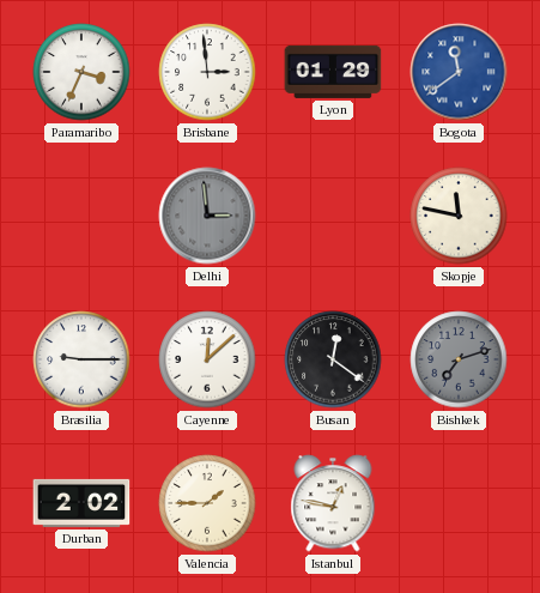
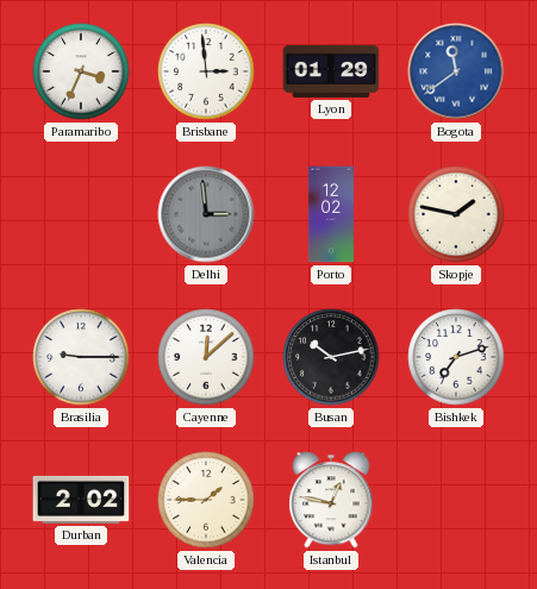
Porto: none -> 12:02 (331, 214)
Skopje: 11:47 -> 1:47 (456, 214)
Busan: 12:21 -> 10:13 (331, 357)
Bishkek dial: grey -> white (456, 357)
